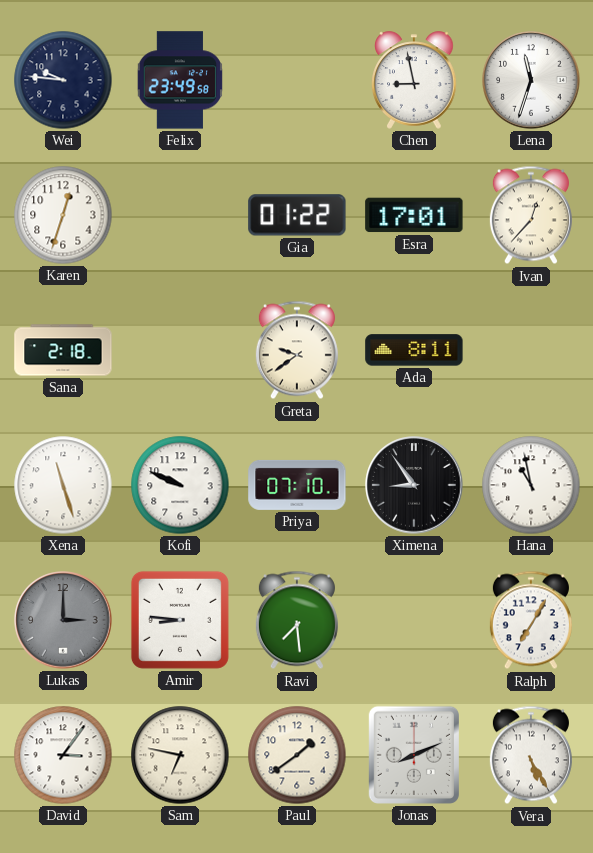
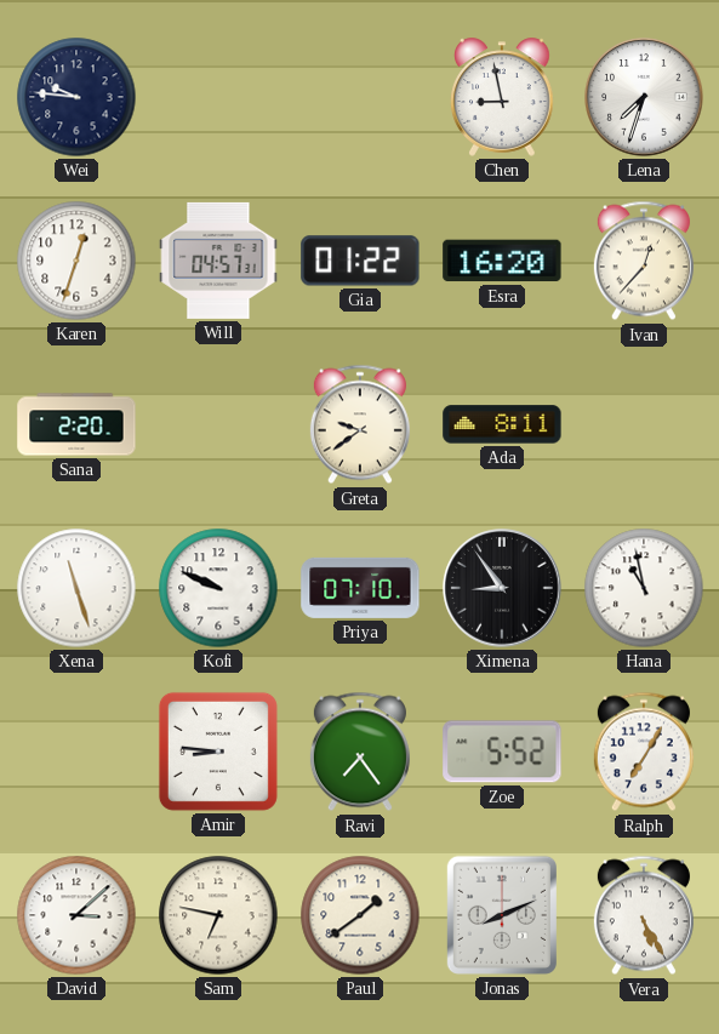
Felix: 23:49 -> none (180, 80)
Lena: 11:33 -> 7:33 (644, 97)
Will: none -> 04:57 (218, 261)
Esra: 17:01 -> 16:20 (502, 261)
Sana: 2:18 -> 2:20 (76, 424)
Lukas: 3:00 -> none (63, 620)
Ravi: 7:29 -> 7:24 (360, 752)
Zoe: none -> 5:52 (502, 752)
David: 3:06 -> 3:08 (76, 915)
